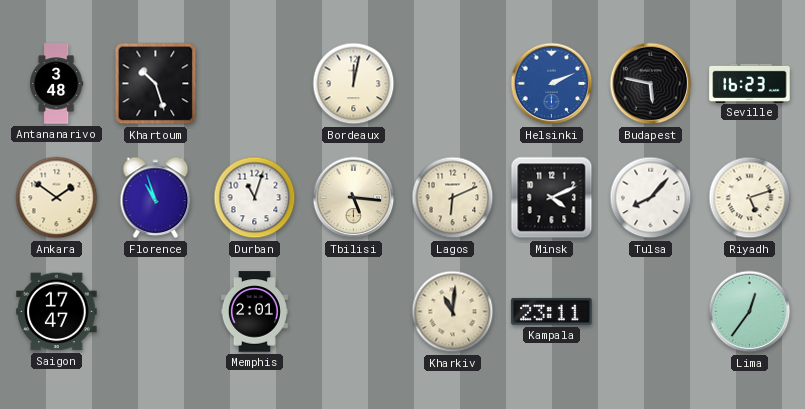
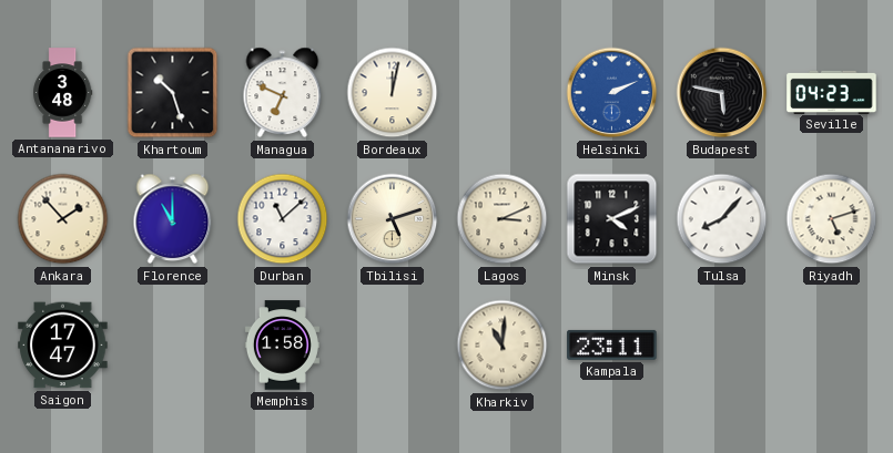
Managua: none -> 6:49 (283, 93)
Seville: 16:23 -> 04:23 (832, 92)
Ankara: 1:51 -> 1:53 (63, 219)
Florence: 10:57 -> 11:00 (173, 219)
Durban: 11:03 -> 11:08 (283, 219)
Tbilisi: 5:16 -> 5:12 (393, 219)
Lagos: 6:11 -> 3:11 (503, 219)
Memphis: 2:01 -> 1:58 (282, 346)
Lima: 12:36 -> none (750, 312)
